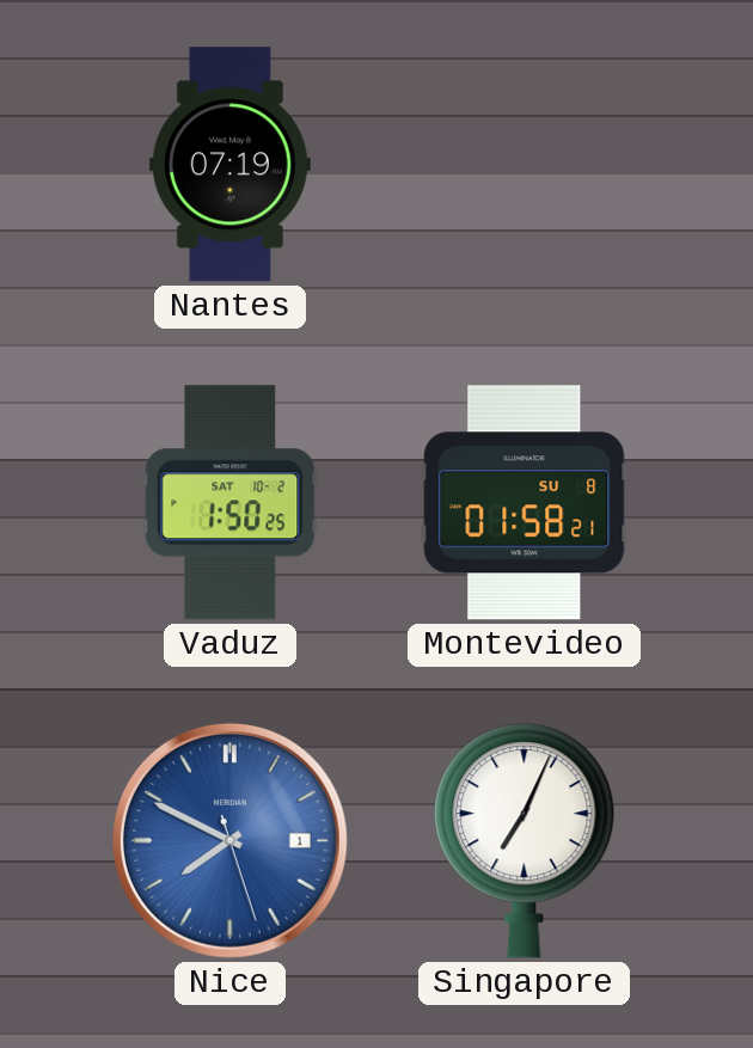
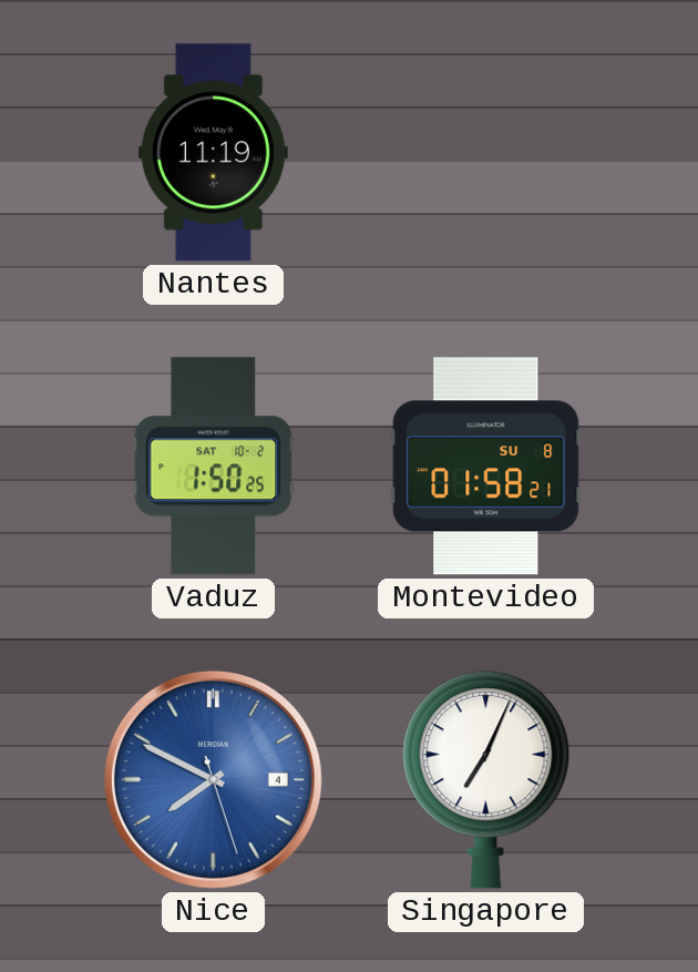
Nantes: 07:19 -> 11:19 (213, 153)
Nice date: 1 -> 4 (213, 779)
